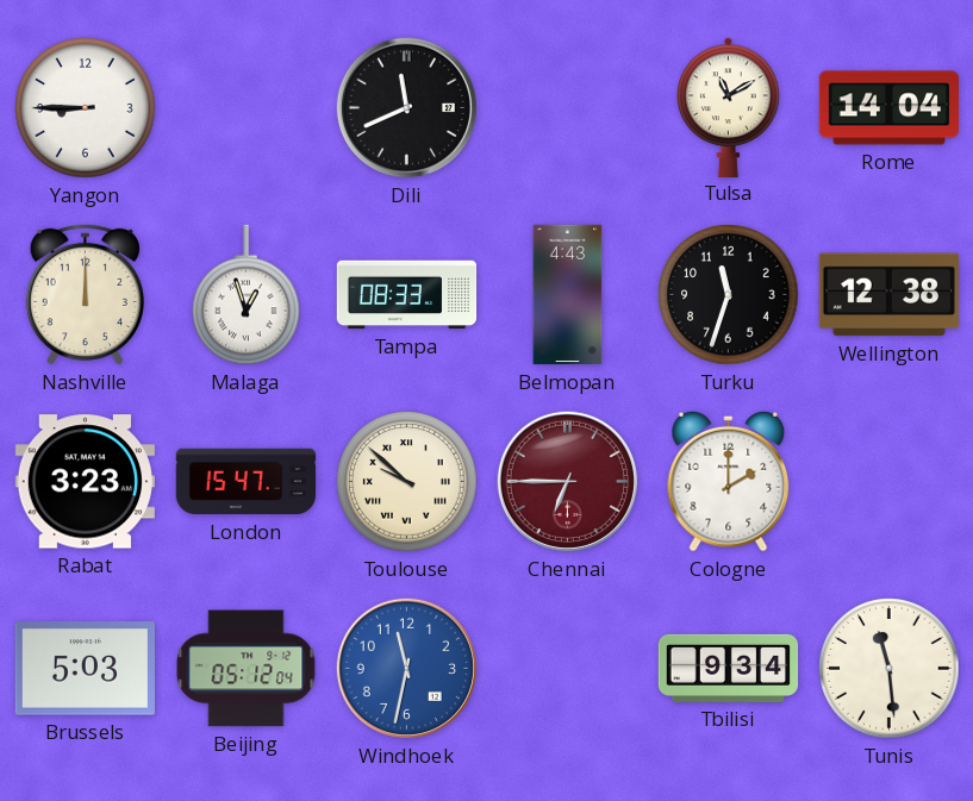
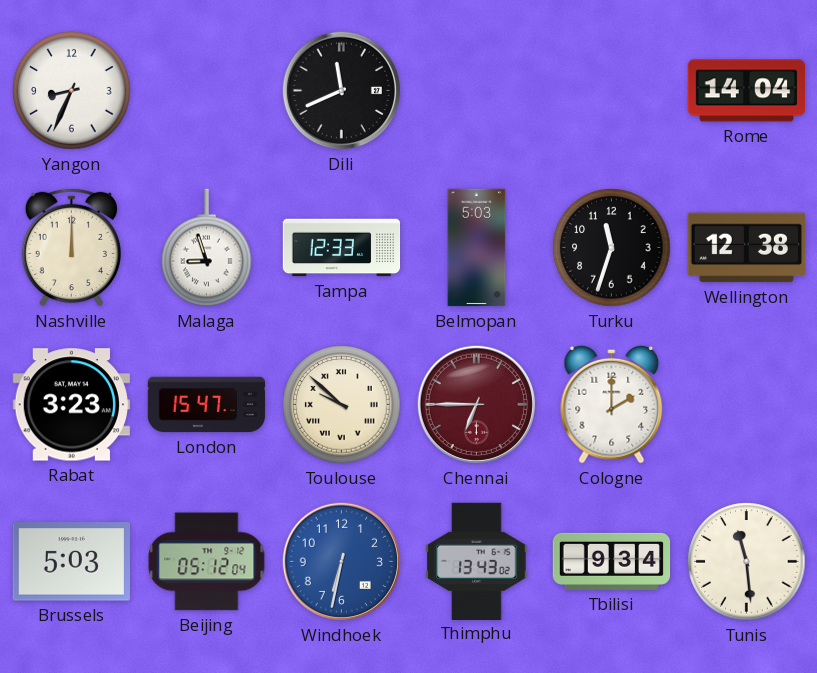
Yangon: 8:45 -> 8:34 (72, 91)
Tulsa: 11:10 -> none (729, 107)
Malaga: 12:57 -> 8:57 (207, 248)
Tampa: 08:33 -> 12:33 (342, 248)
Belmopan: 4:43 -> 5:03 (477, 248)
Windhoek: 11:32 -> 6:32 (341, 561)
Thimphu: none -> 13:43 (477, 561)
